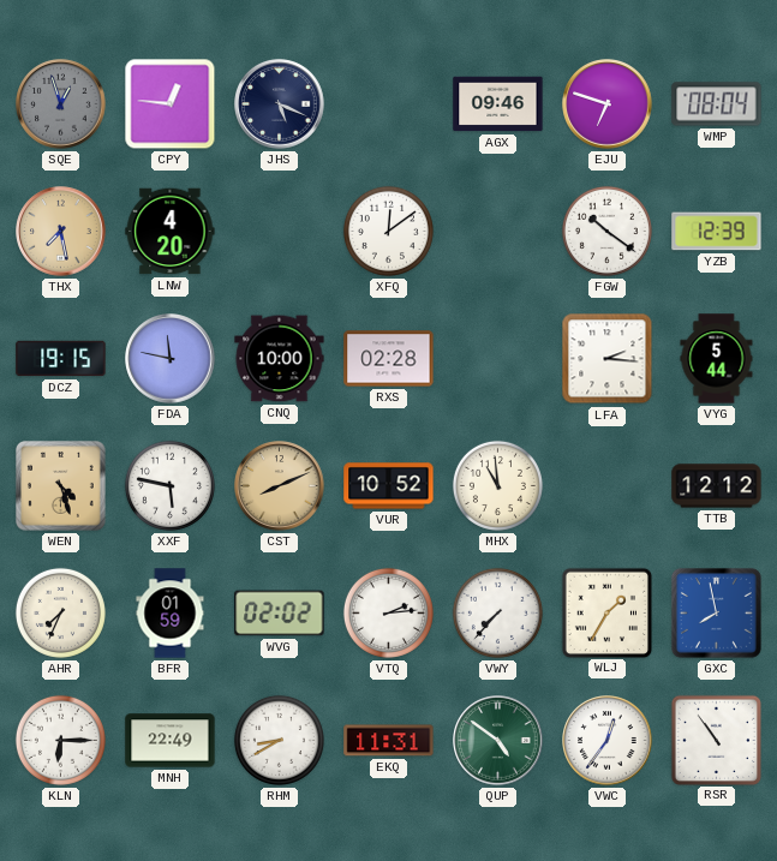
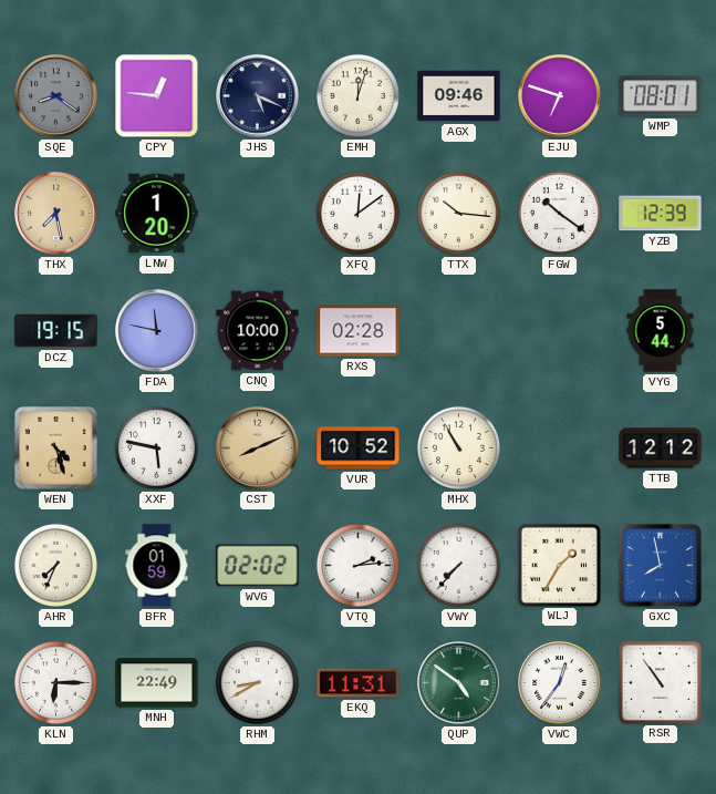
SQE: 12:57 -> 8:21 (56, 96)
EMH: none -> 12:03 (357, 95)
WMP: 08:04 -> 08:01 (661, 96)
LNW: 4:20 -> 1:20 (157, 214)
TTX: none -> 10:16 (458, 213)
LFA: 2:16 -> none (608, 359)
MHX: 10:59 -> 10:55 (458, 447)
